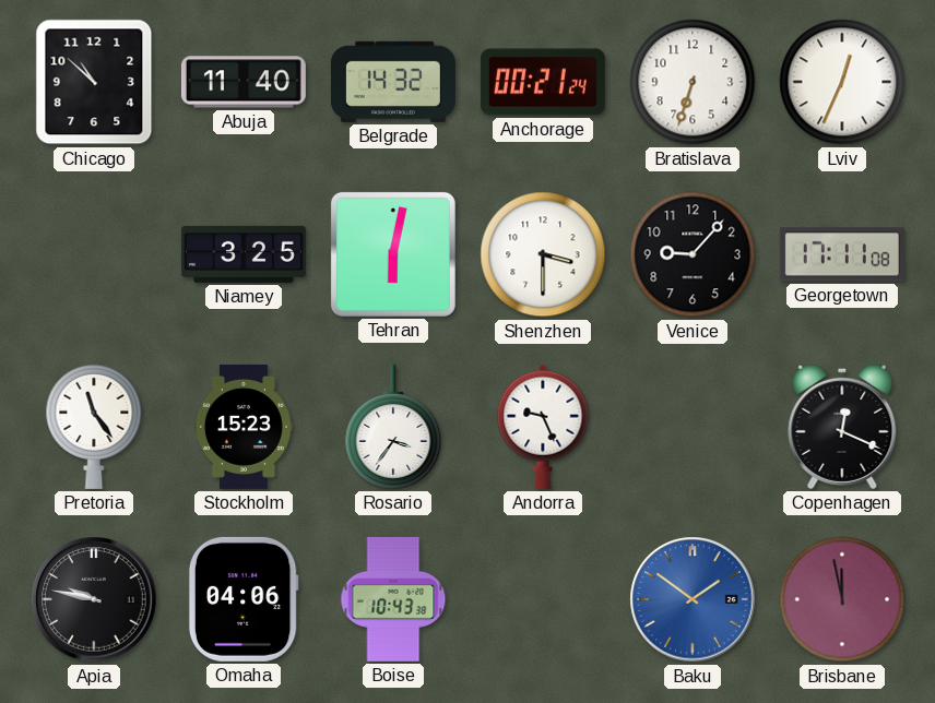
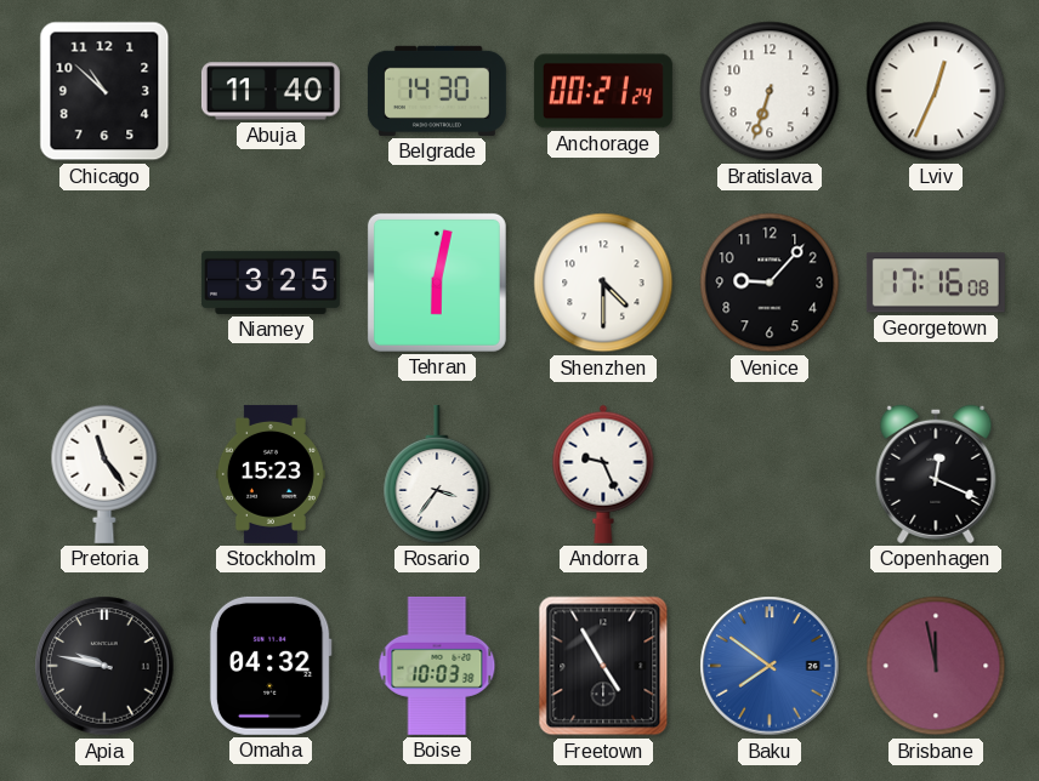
Belgrade: 14:32 -> 14:30 (437, 91)
Shenzhen: 3:30 -> 4:30 (603, 283)
Georgetown: 17:11 -> 17:16 (936, 283)
Omaha: 04:06 -> 04:32 (271, 666)
Boise: 10:43 -> 10:03 (437, 666)
Freetown: none -> 4:55 (603, 666)
Baku: 1:51 -> 7:51 (770, 666)
